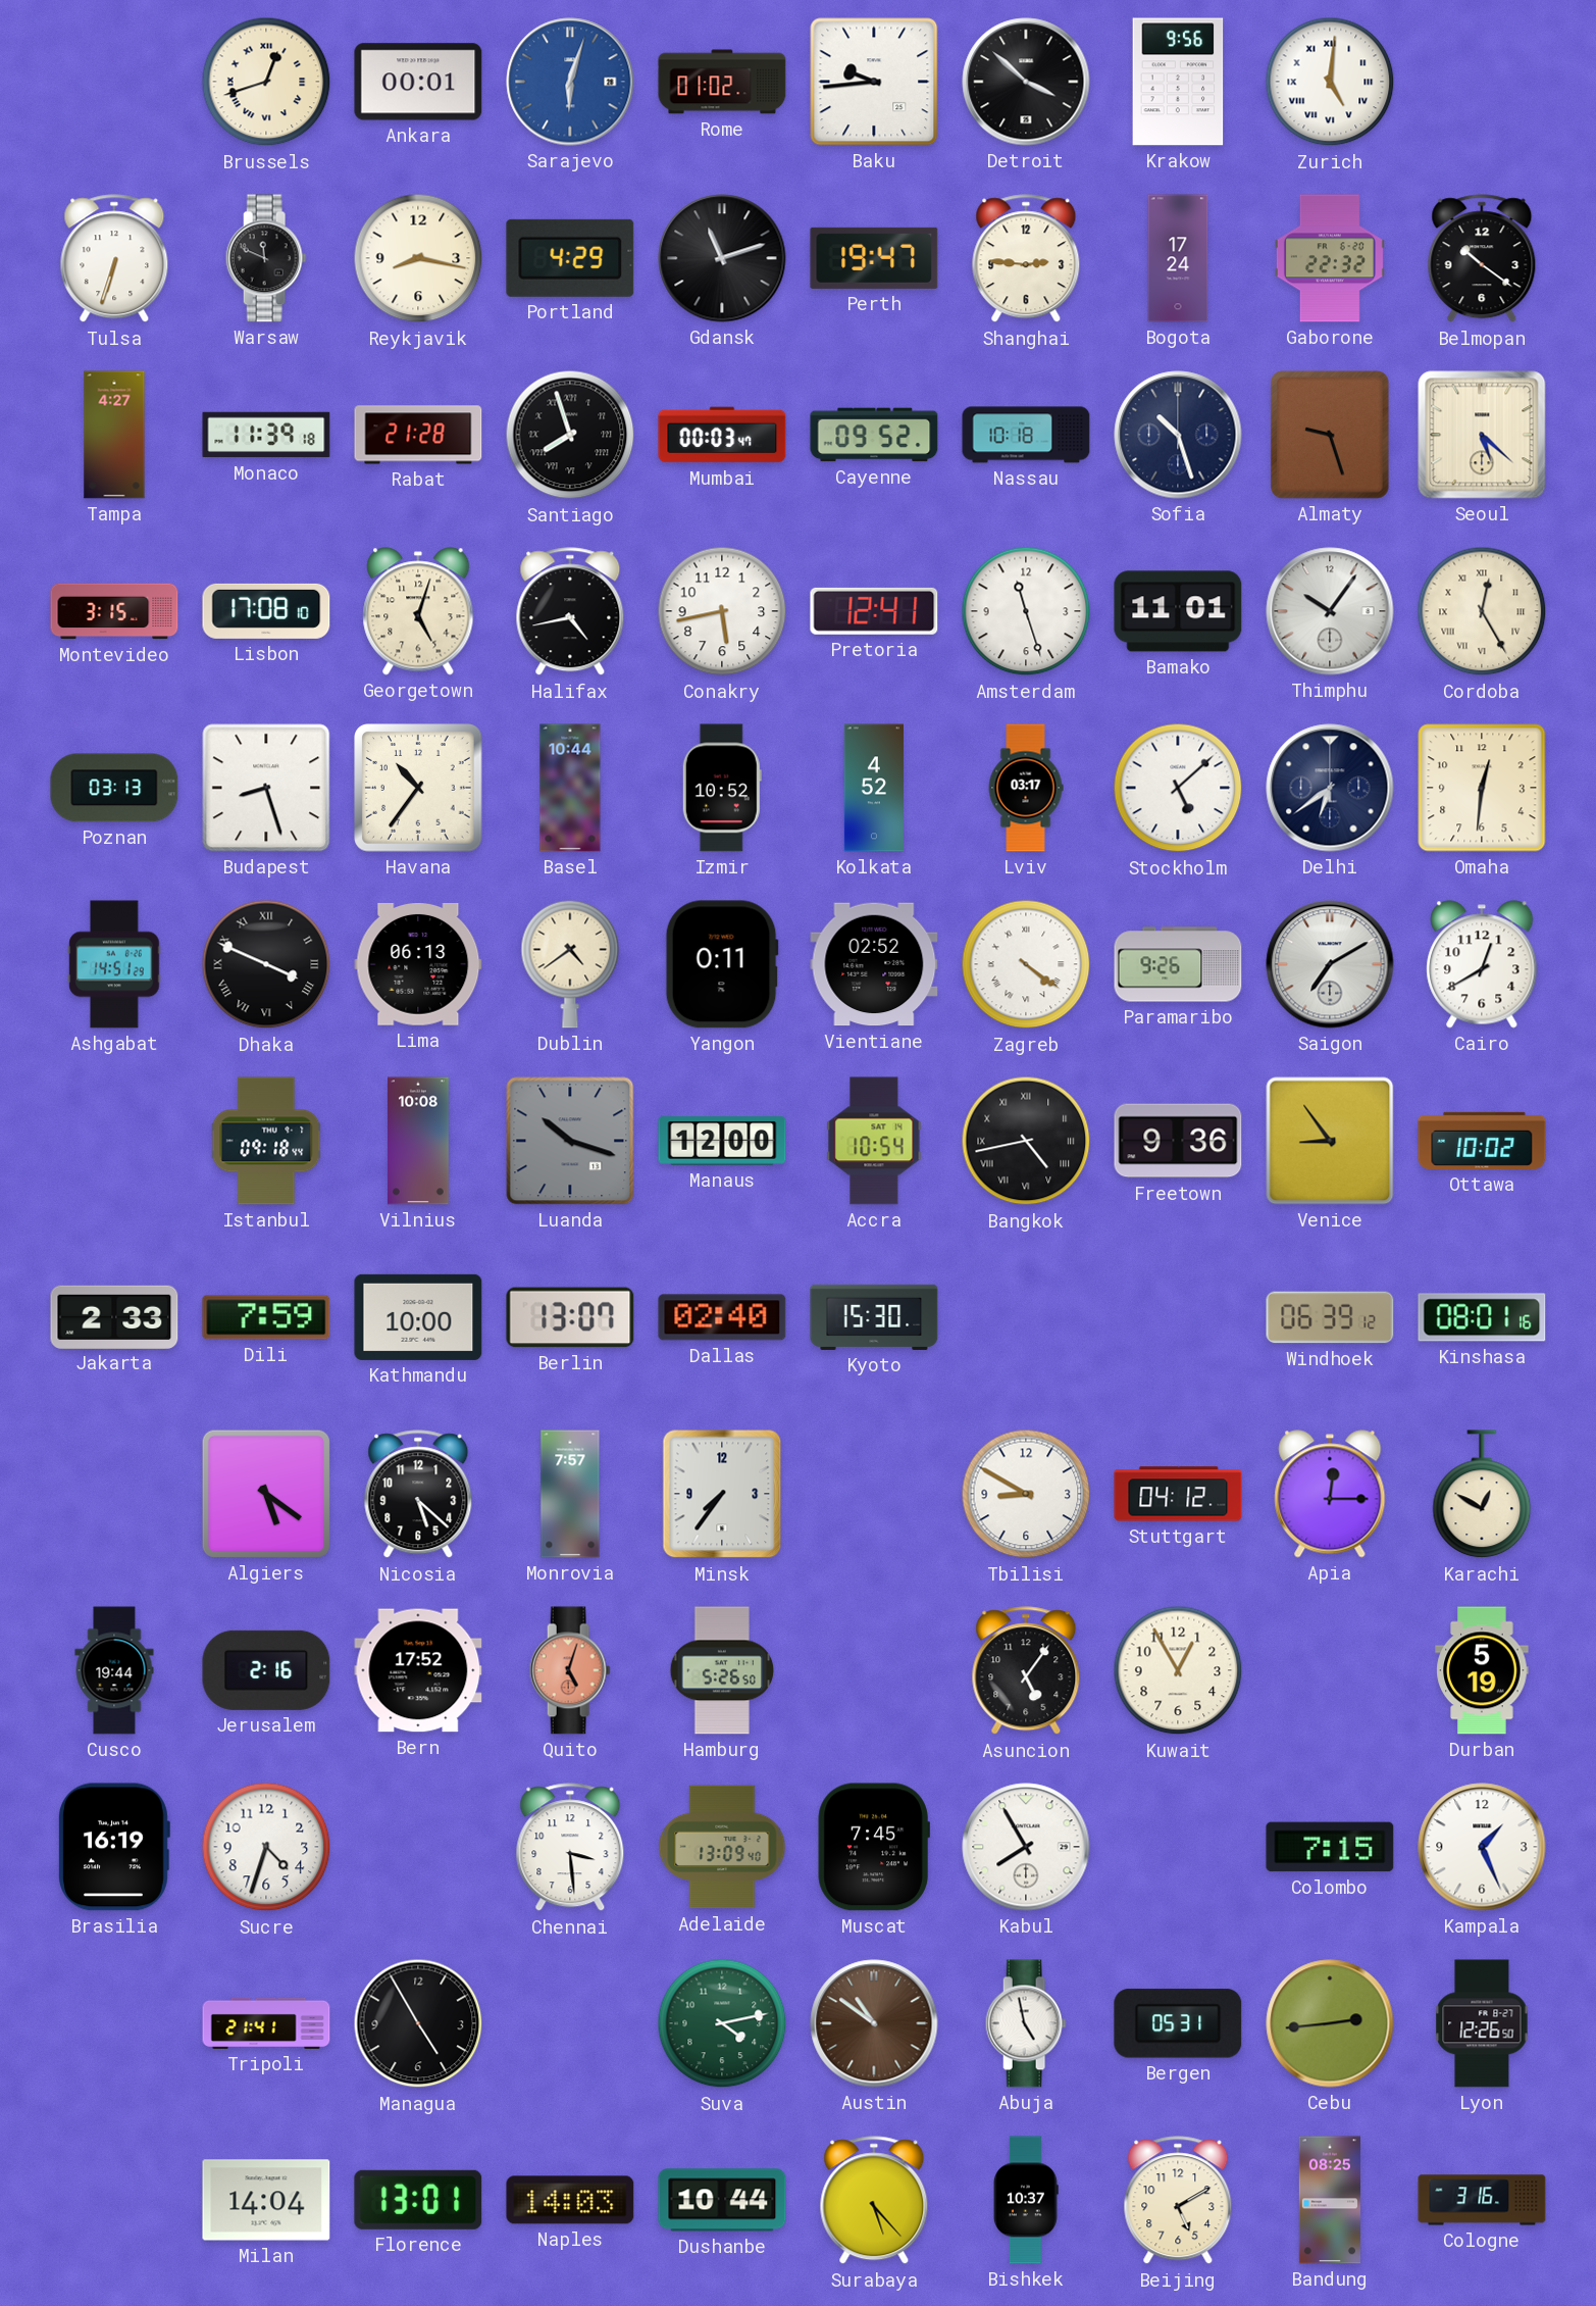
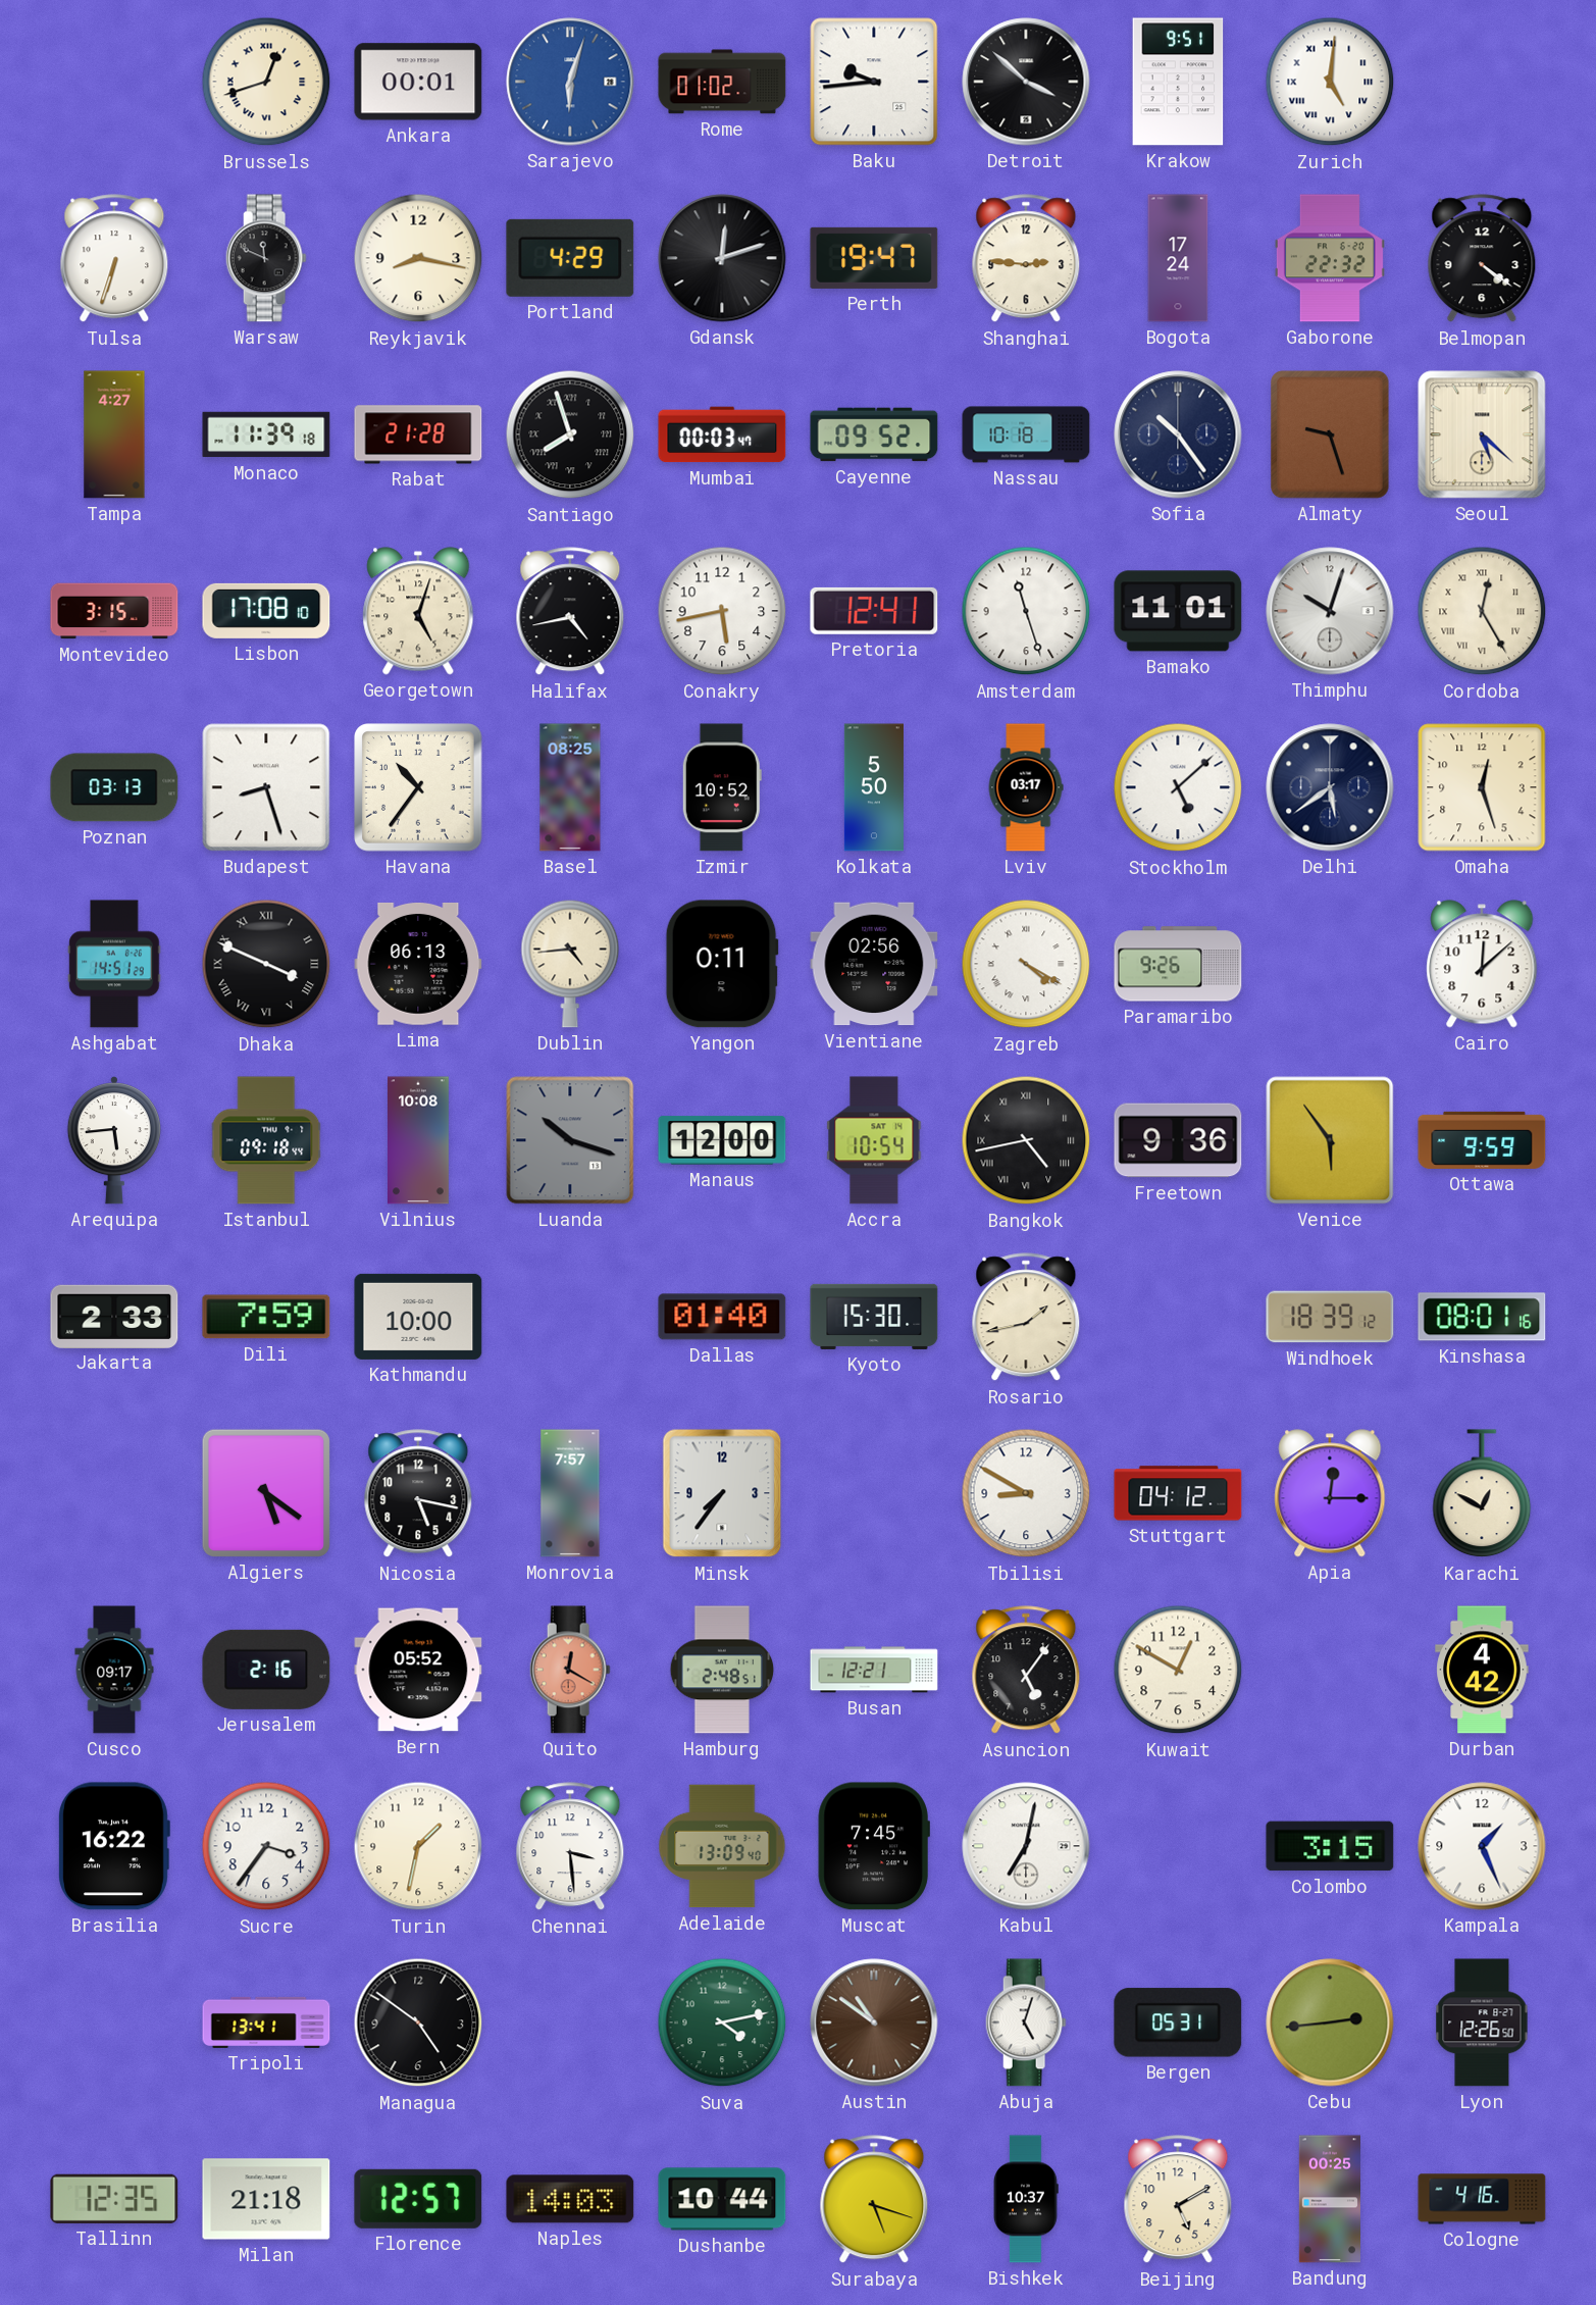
Krakow: 9:56 -> 9:51 (1178, 82)
Gdansk: 11:12 -> 12:12 (722, 258)
Belmopan: 10:21 -> 4:21 (1482, 259)
Sofia: 10:27 -> 10:24 (1178, 434)
Thimphu: 10:06 -> 10:03 (1330, 611)
Basel: 10:44 -> 08:25 (570, 787)
Kolkata: 4:52 -> 5:50 (874, 787)
Delhi: 6:39 -> 5:39 (1330, 787)
Omaha: 12:31 -> 12:27 (1482, 787)
Dublin: 4:39 -> 4:44 (570, 964)
Vientiane: 02:52 -> 02:56 (874, 964)
Zagreb: 4:21 -> 4:20 (1026, 964)
Saigon: 7:10 -> none (1330, 964)
Cairo: 12:40 -> 12:08 (1482, 964)
Arequipa: none -> 5:44 (114, 1141)
Venice: 8:54 -> 5:54 (1330, 1140)
Ottawa: 10:02 -> 9:59 (1482, 1140)
Berlin: 13:07 -> none (570, 1317)
Dallas: 02:40 -> 01:40 (722, 1317)
Rosario: none -> 1:43 (1026, 1318)
Windhoek: 06:39 -> 18:39 (1330, 1317)
Nicosia: 5:22 -> 5:17 (418, 1494)
Cusco: 19:44 -> 09:17 (114, 1670)
Bern: 17:52 -> 05:52 (418, 1670)
Quito: 5:03 -> 12:20 (570, 1670)
Hamburg: 5:26 -> 2:48 (722, 1670)
Busan: none -> 12:21 (874, 1670)
Kuwait: 12:55 -> 12:50 (1178, 1670)
Durban: 5:19 -> 4:42 (1482, 1670)
Brasilia: 16:19 -> 16:22 (114, 1846)
Sucre: 4:33 -> 3:36 (266, 1846)
Turin: none -> 1:32 (418, 1846)
Kabul: 7:55 -> 7:02 (1026, 1846)
Colombo: 7:15 -> 3:15 (1330, 1846)
Tripoli: 21:41 -> 13:41 (266, 2022)
Managua: 4:55 -> 4:51 (418, 2022)
Abuja: 4:58 -> 5:03 (1026, 2022)
Tallinn: none -> 12:35 (114, 2199)
Milan: 14:04 -> 21:18 (266, 2199)
Florence: 13:01 -> 12:57 (418, 2199)
Surabaya: 5:23 -> 5:18 (874, 2200)
Bandung: 08:25 -> 00:25 (1329, 2199)
Cologne: 3:16 -> 4:16 (1482, 2199)
